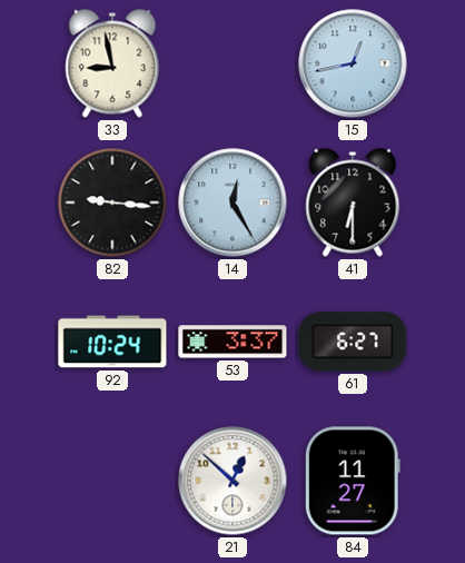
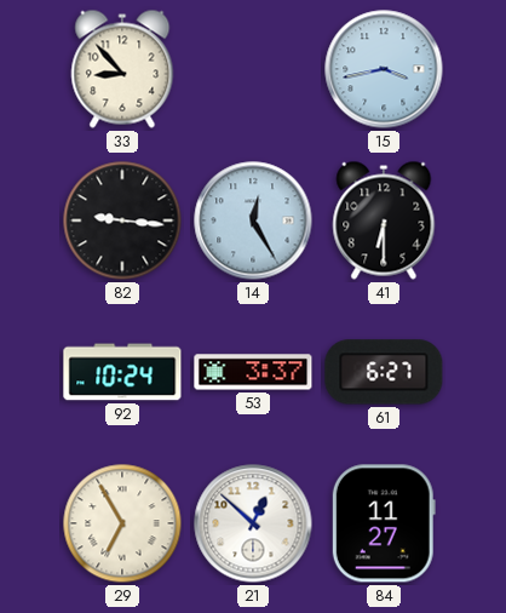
33: 8:58 -> 8:53 (122, 69)
15: 12:43 -> 3:43 (384, 69)
29: none -> 6:55 (122, 523)
